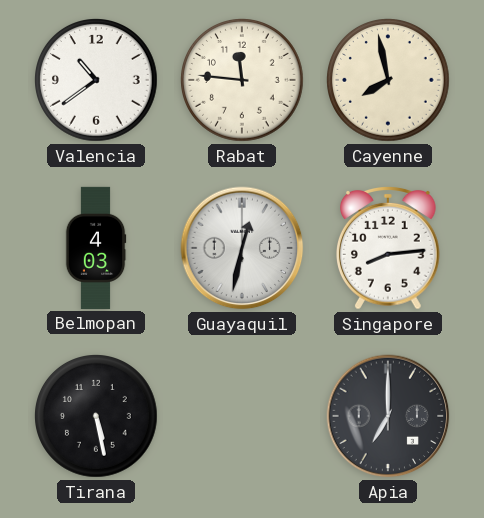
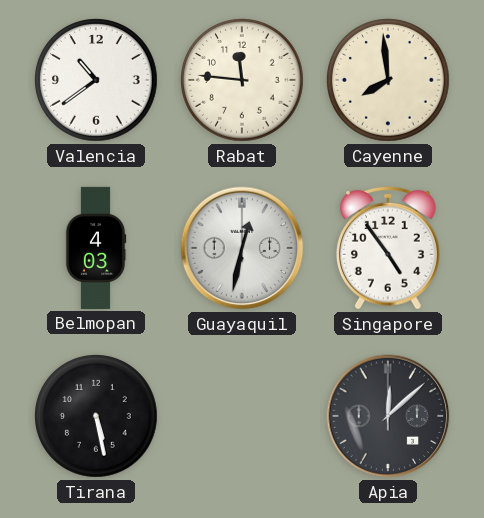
Cayenne: 7:58 -> 7:59 (389, 81)
Singapore: 8:14 -> 4:54 (389, 248)
Apia: 7:00 -> 12:08 (388, 416)
